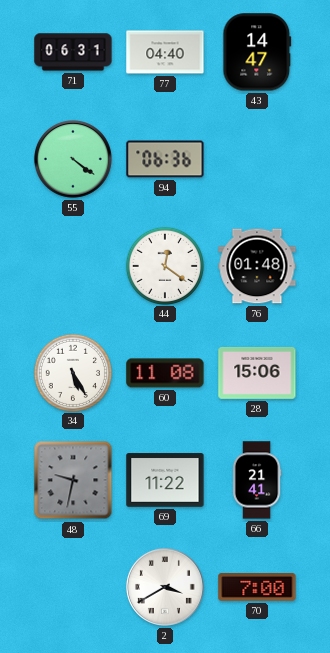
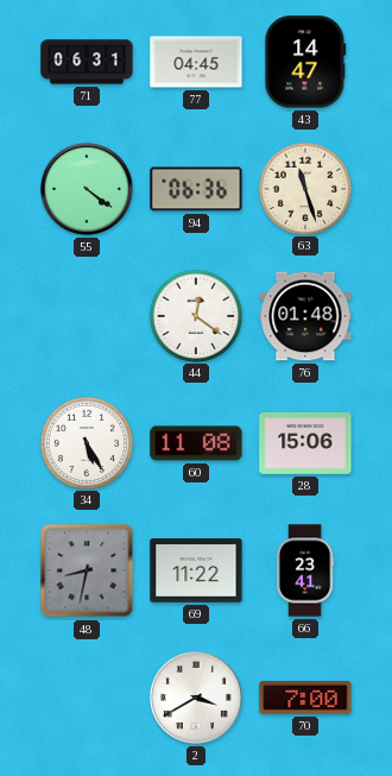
77: 04:40 -> 04:45 (196, 62)
63: none -> 11:27 (304, 188)
48: 9:32 -> 8:32 (87, 570)
66: 21:41 -> 23:41 (305, 570)
